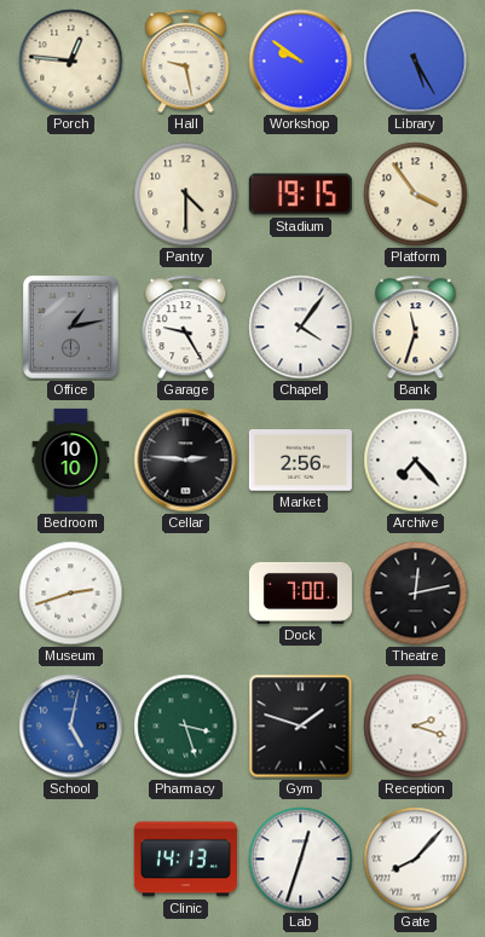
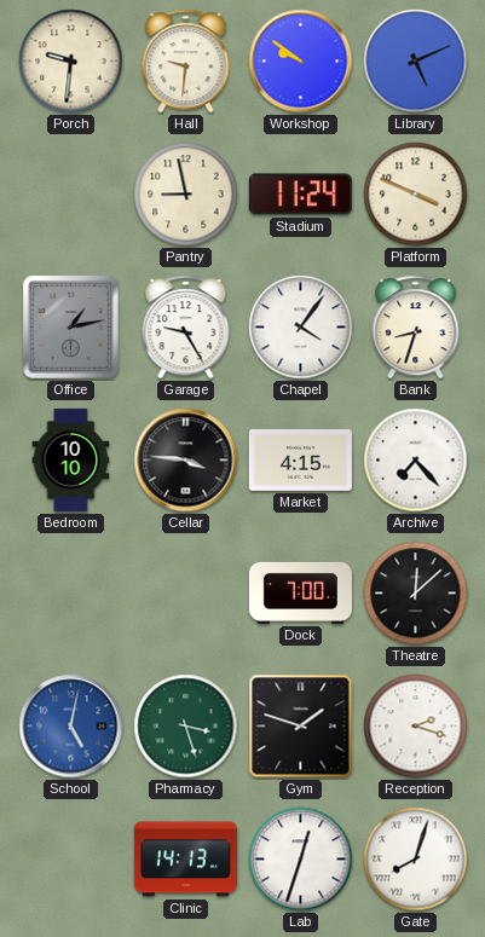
Porch: 12:46 -> 9:31 (71, 62)
Hall: 9:28 -> 9:31 (186, 62)
Library: 5:25 -> 5:11 (416, 62)
Pantry: 4:30 -> 8:58 (186, 195)
Stadium: 19:15 -> 11:24 (300, 195)
Platform: 3:54 -> 3:49 (416, 195)
Bank: 11:33 -> 8:33 (416, 328)
Cellar: 2:46 -> 3:46 (186, 461)
Market: 2:56 -> 4:15 (300, 461)
Museum: 2:42 -> none (71, 594)
Theatre: 12:13 -> 12:08 (416, 594)
Gate: 8:07 -> 8:03 (416, 860)
